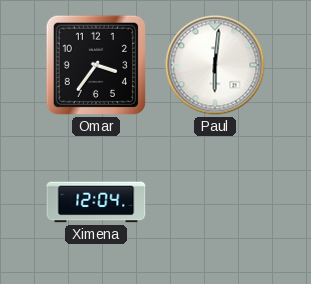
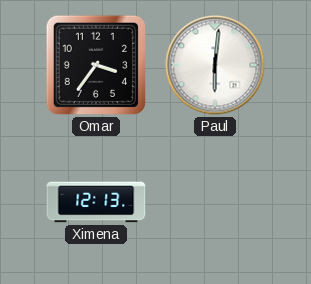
Ximena: 12:04 -> 12:13 (96, 202)
